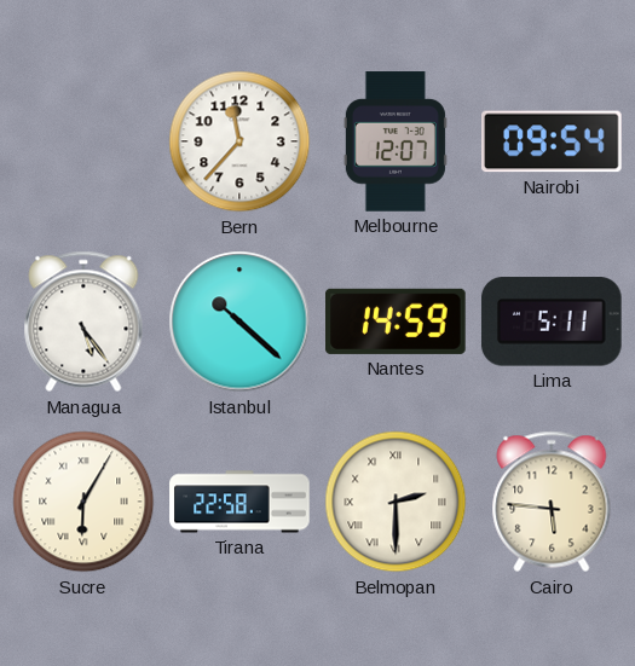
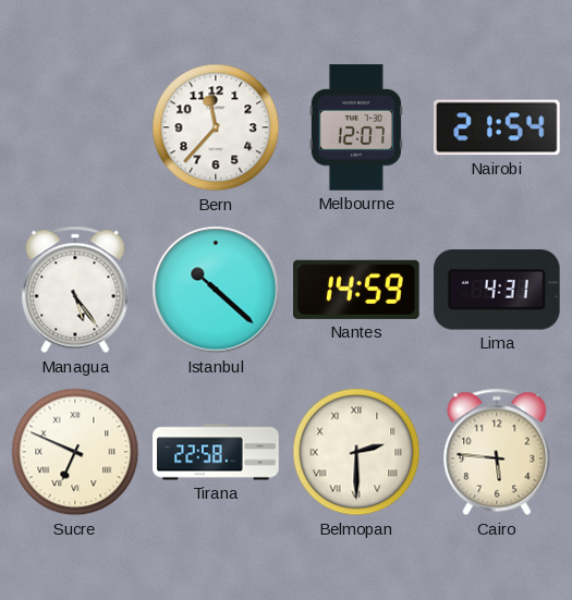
Nairobi: 09:54 -> 21:54 (498, 127)
Lima: 5:11 -> 4:31 (497, 290)
Sucre: 6:05 -> 6:49 (75, 452)
